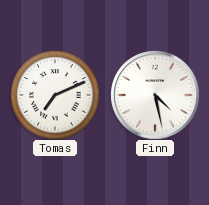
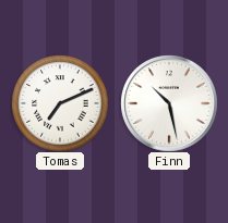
Finn: 4:28 -> 10:28 (169, 103)
